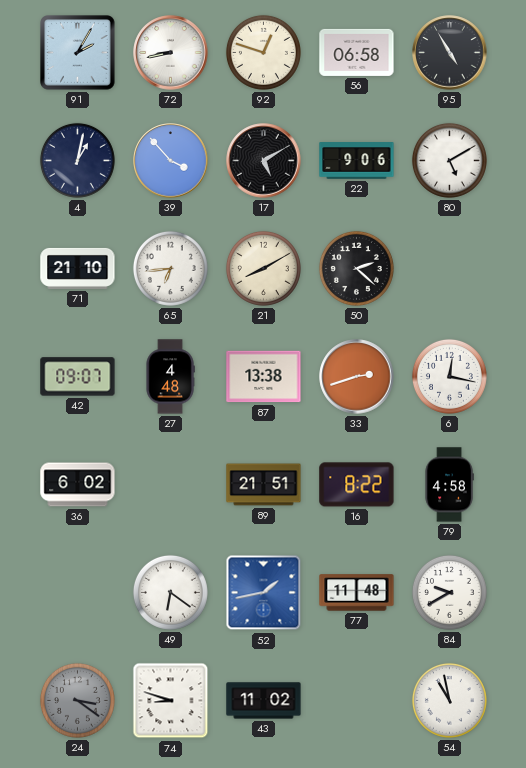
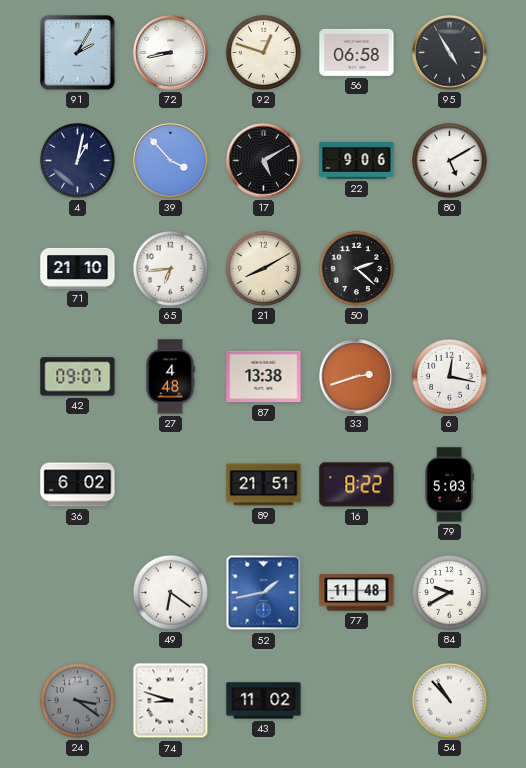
79: 4:58 -> 5:03 (449, 485)
54: 10:58 -> 10:53 (449, 700)
